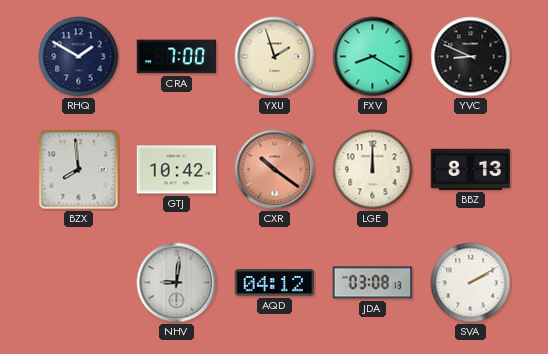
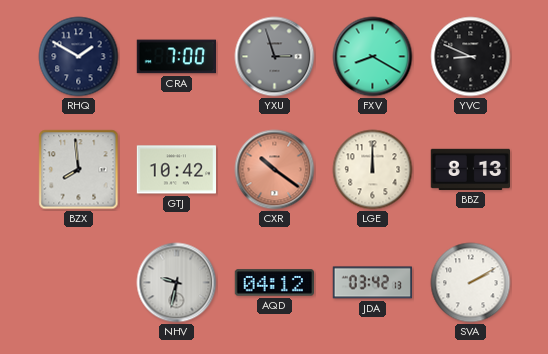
YXU: 1:57 -> 2:57 (275, 57)
YXU dial: cream -> grey (275, 57)
NHV: 9:01 -> 9:32 (177, 283)
JDA: 03:08 -> 03:42 (372, 283)
